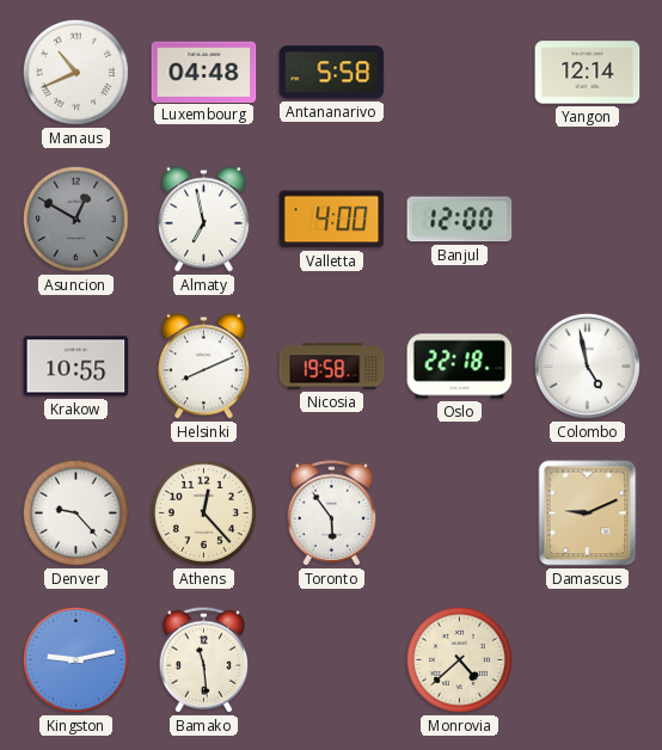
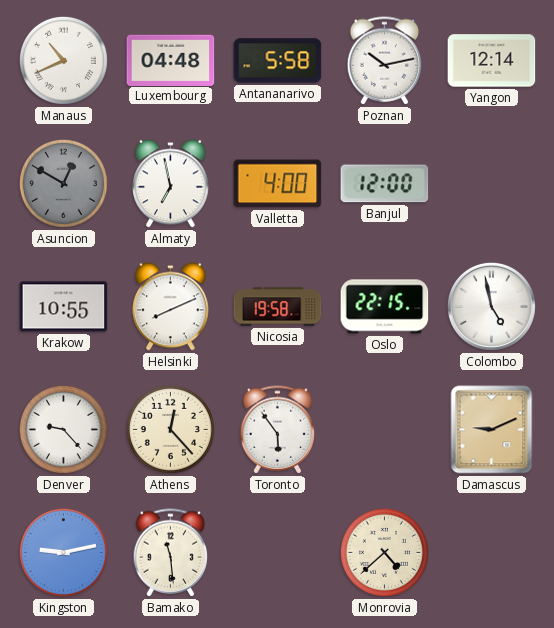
Poznan: none -> 10:13 (385, 61)
Oslo: 22:18 -> 22:15 (385, 307)
